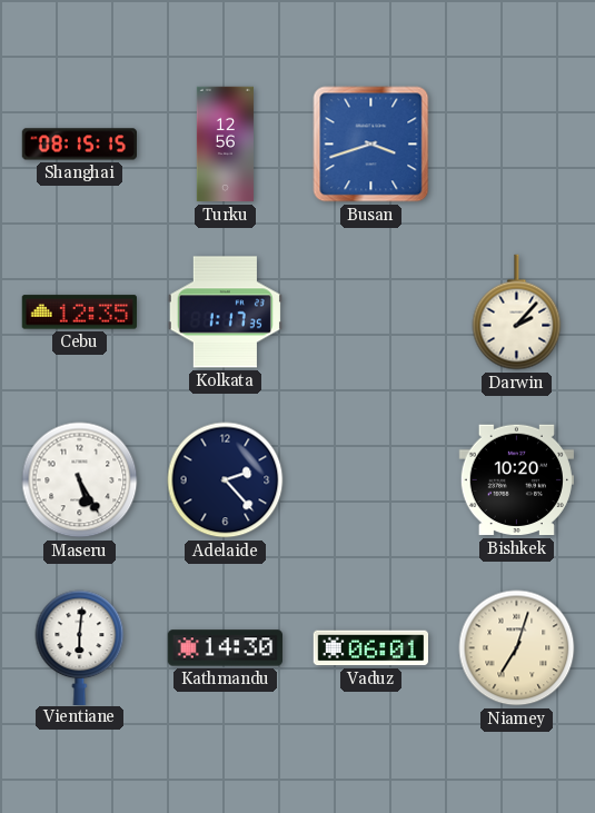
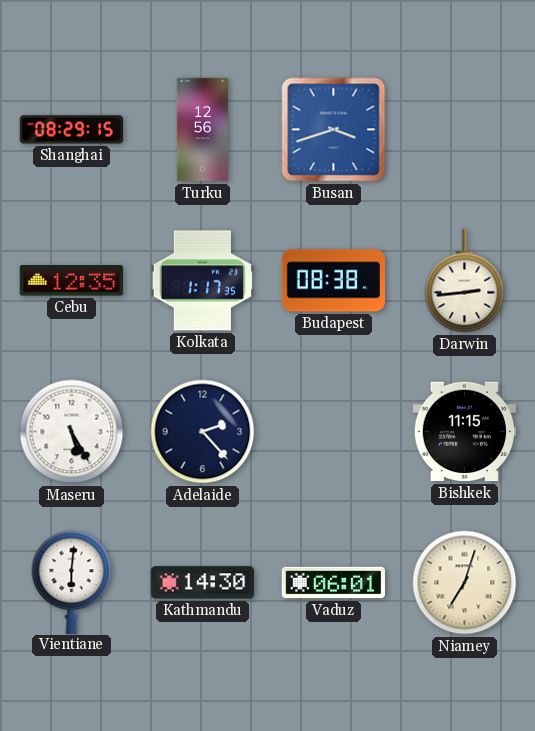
Shanghai: 08:15 -> 08:29 (71, 130)
Budapest: none -> 08:38 (334, 281)
Darwin: 2:07 -> 2:44 (465, 281)
Bishkek: 10:20 -> 11:15 (464, 432)
